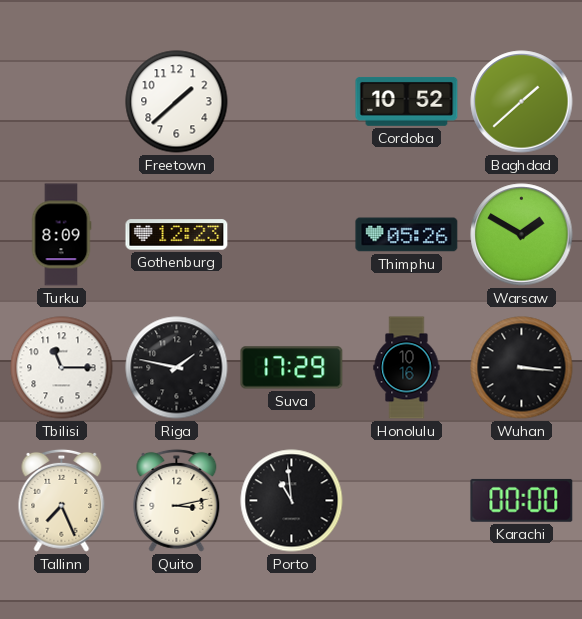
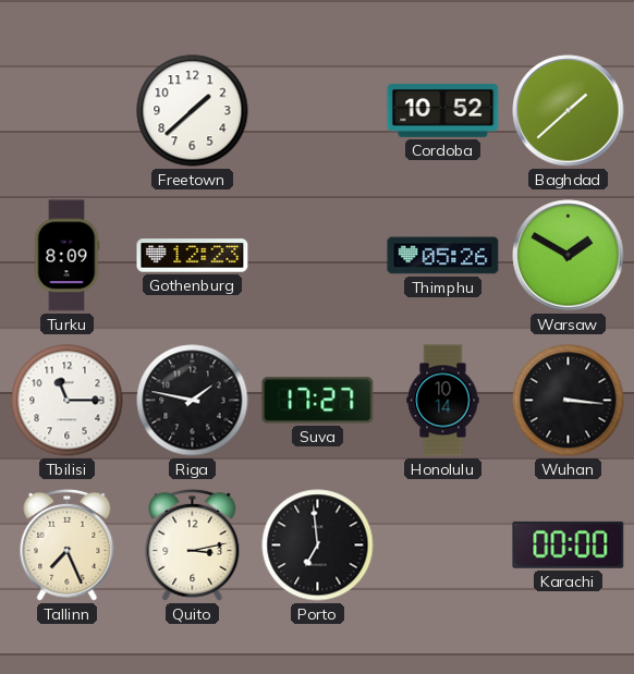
Suva: 17:29 -> 17:27 (318, 401)
Honolulu: 10:16 -> 10:14 (443, 401)
Porto: 10:59 -> 6:59 (318, 546)
